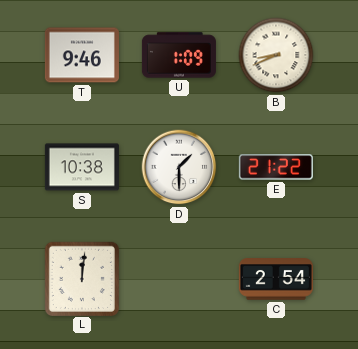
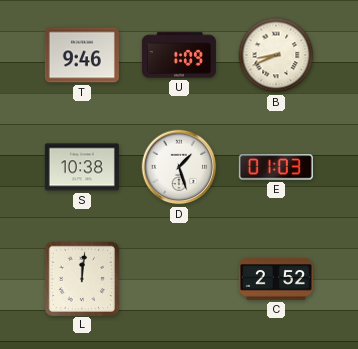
D: 1:30 -> 1:27 (179, 167)
E: 21:22 -> 01:03 (276, 167)
C: 2:54 -> 2:52 (276, 279)
